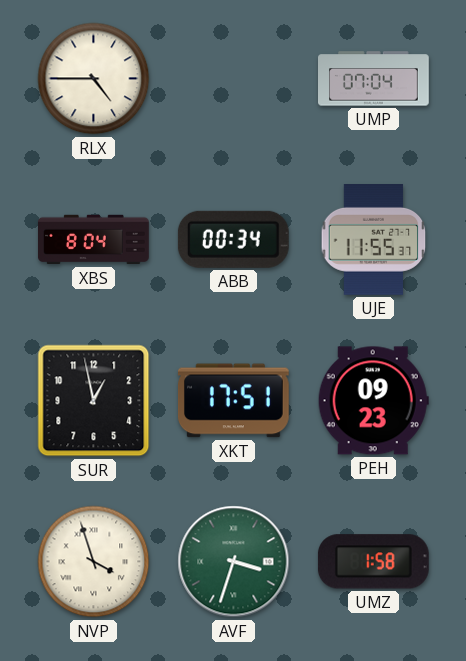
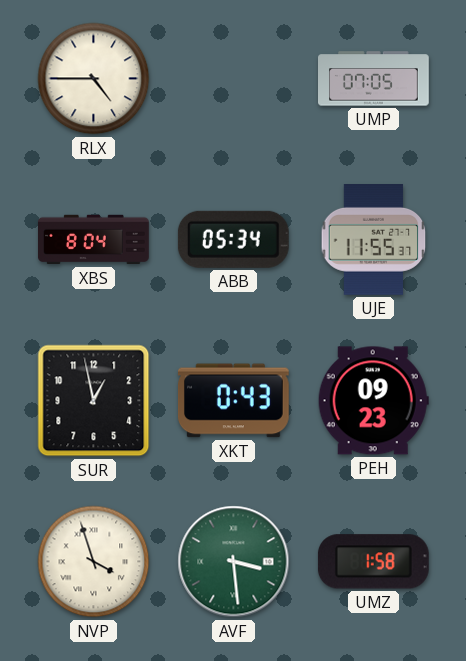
UMP: 07:04 -> 07:05 (374, 79)
ABB: 00:34 -> 05:34 (233, 239)
XKT: 17:51 -> 0:43 (233, 401)
AVF: 3:33 -> 3:29 (234, 562)
